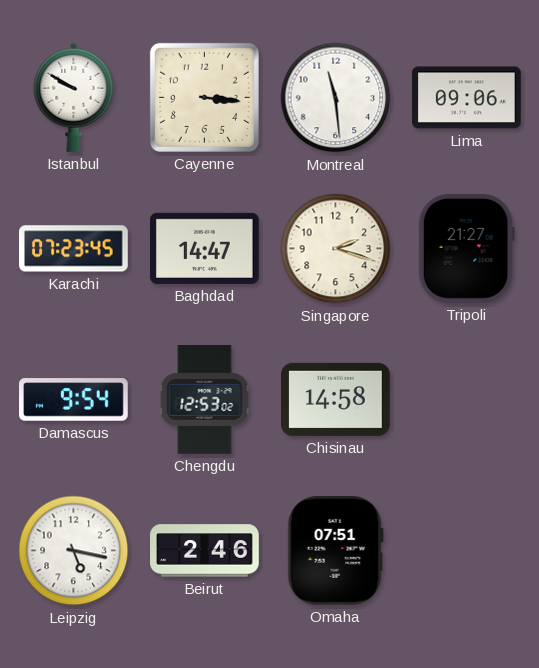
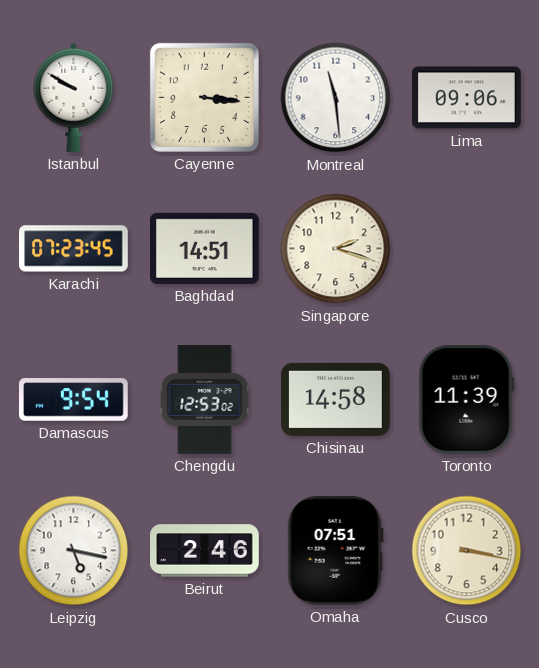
Baghdad: 14:47 -> 14:51 (205, 248)
Tripoli: 21:27 -> none (466, 248)
Toronto: none -> 11:39 (466, 399)
Cusco: none -> 3:17 (467, 551)
